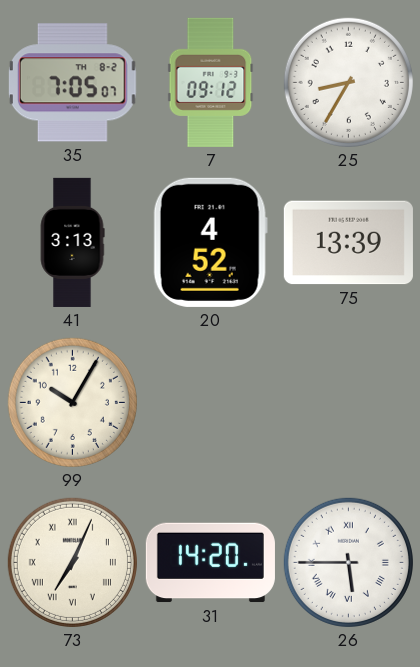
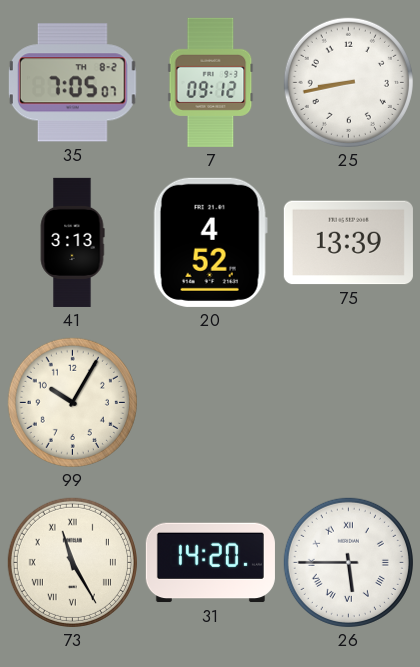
25: 8:35 -> 8:43 (348, 82)
73: 7:04 -> 11:25 (72, 562)
